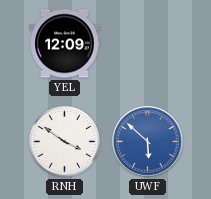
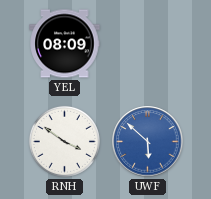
YEL: 12:09 -> 08:09 (65, 44)
